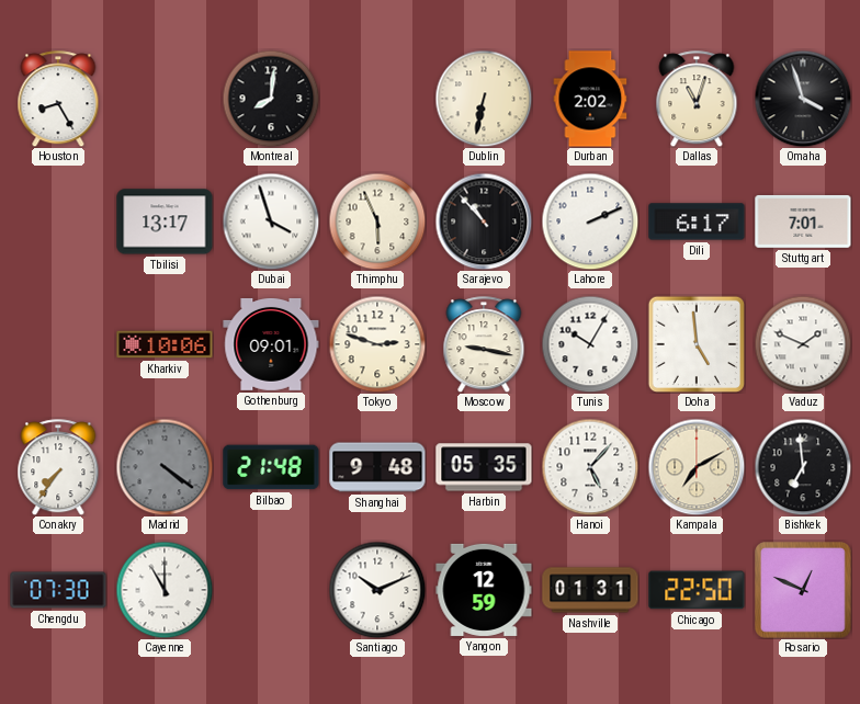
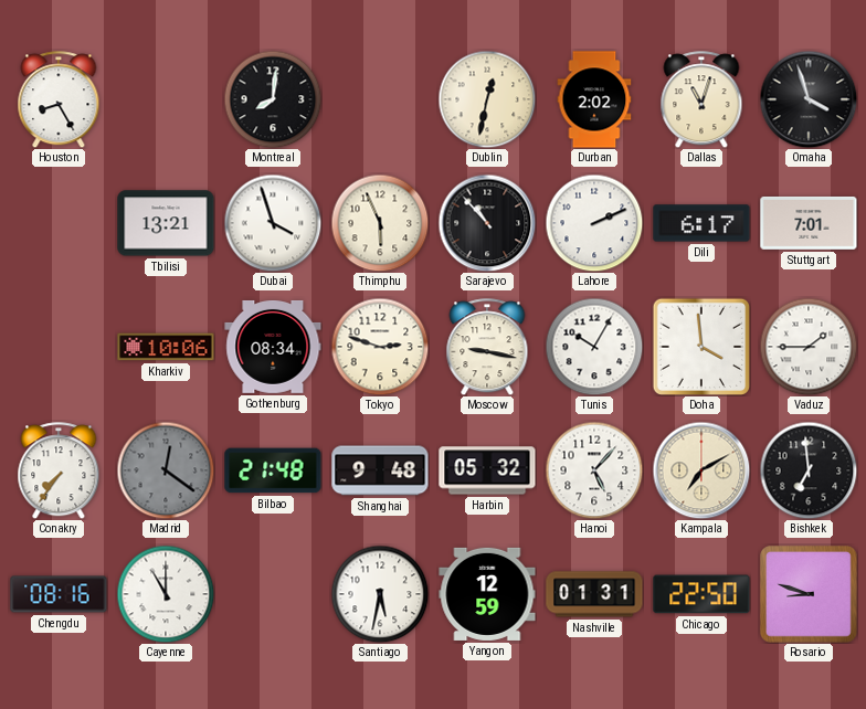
Dublin: 6:32 -> 12:32 (487, 99)
Tbilisi: 13:17 -> 13:21 (166, 223)
Gothenburg: 09:01 -> 08:34 (273, 347)
Doha: 4:59 -> 3:59 (700, 346)
Vaduz: 1:49 -> 1:45 (809, 347)
Madrid: 4:21 -> 12:21 (166, 470)
Harbin: 05:35 -> 05:32 (487, 470)
Chengdu: 07:30 -> 08:16 (59, 594)
Santiago: 10:11 -> 5:32 (380, 594)
Rosario: 12:49 -> 8:48 (810, 595)
